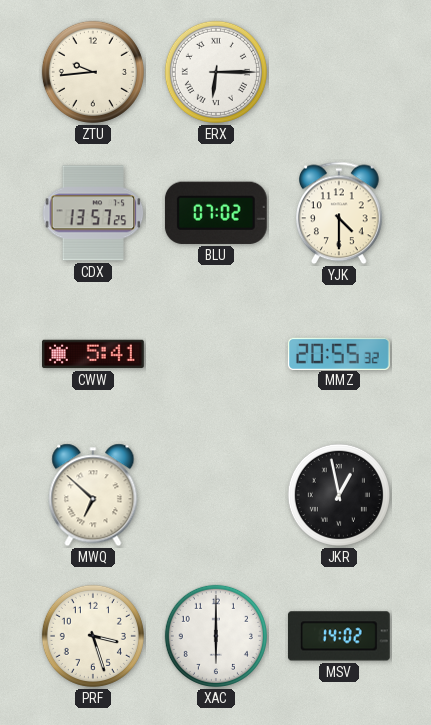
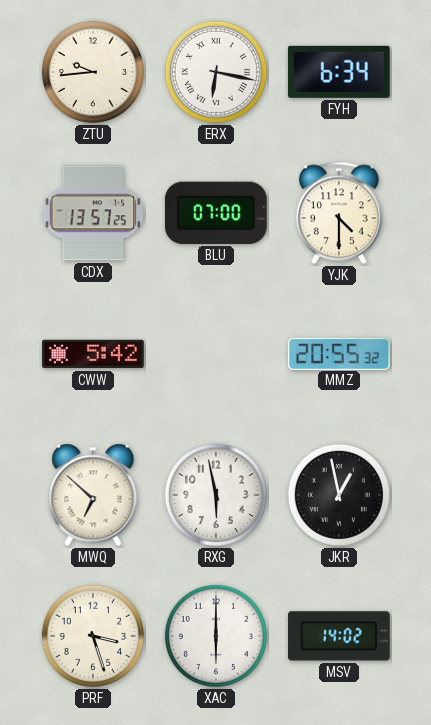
ERX: 6:15 -> 6:17 (216, 72)
FYH: none -> 6:34 (339, 72)
BLU: 07:02 -> 07:00 (216, 213)
CWW: 5:41 -> 5:42 (94, 354)
RXG: none -> 5:58 (216, 495)
